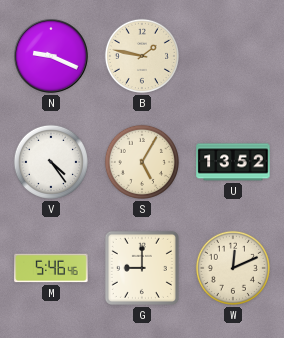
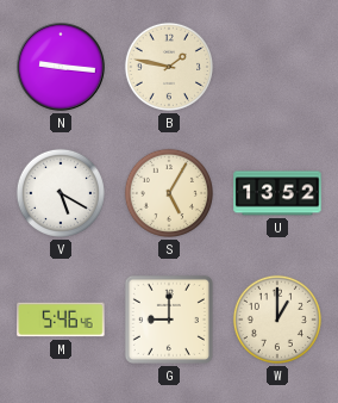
N: 9:19 -> 9:16 (61, 67)
V: 4:24 -> 5:20 (61, 193)
W: 12:11 -> 1:00 (277, 320)
